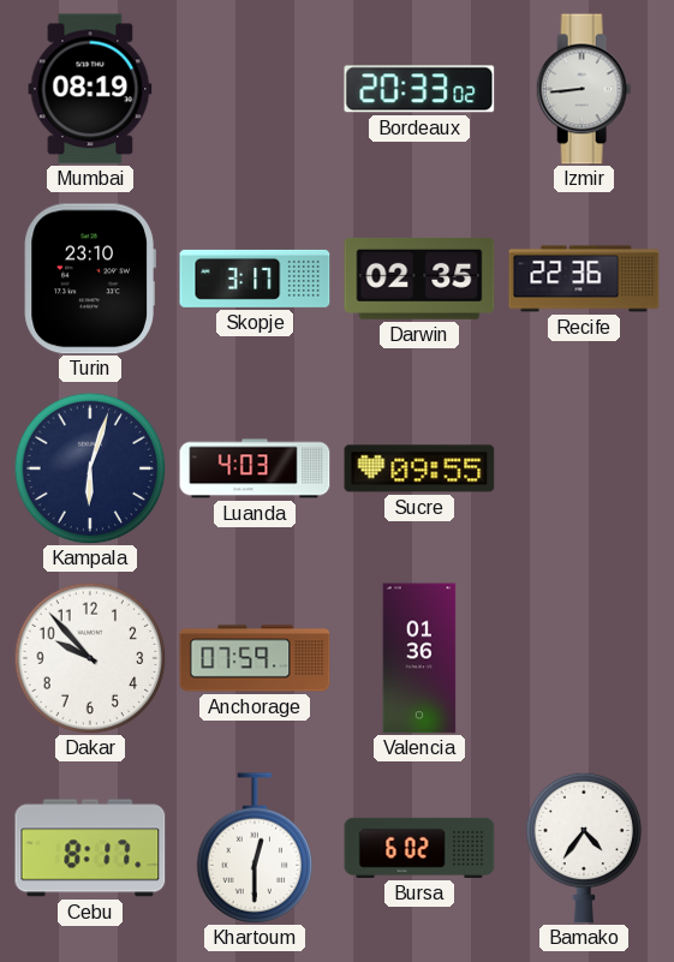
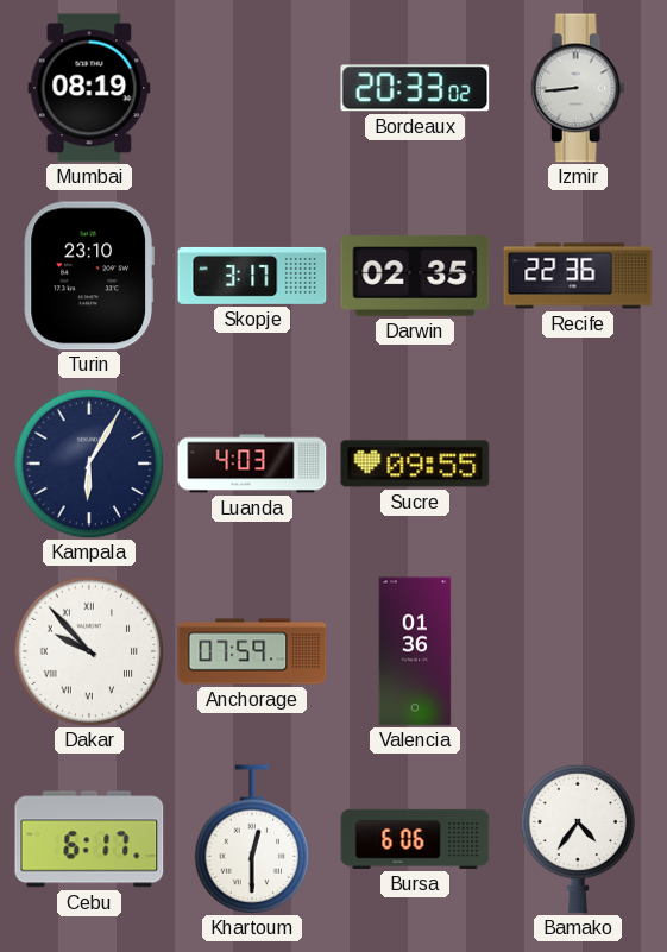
Kampala: 6:03 -> 6:05 (89, 464)
Dakar numerals: Arabic -> Roman (89, 651)
Cebu: 8:17 -> 6:17 (89, 839)
Bursa: 6:02 -> 6:06 (415, 839)
